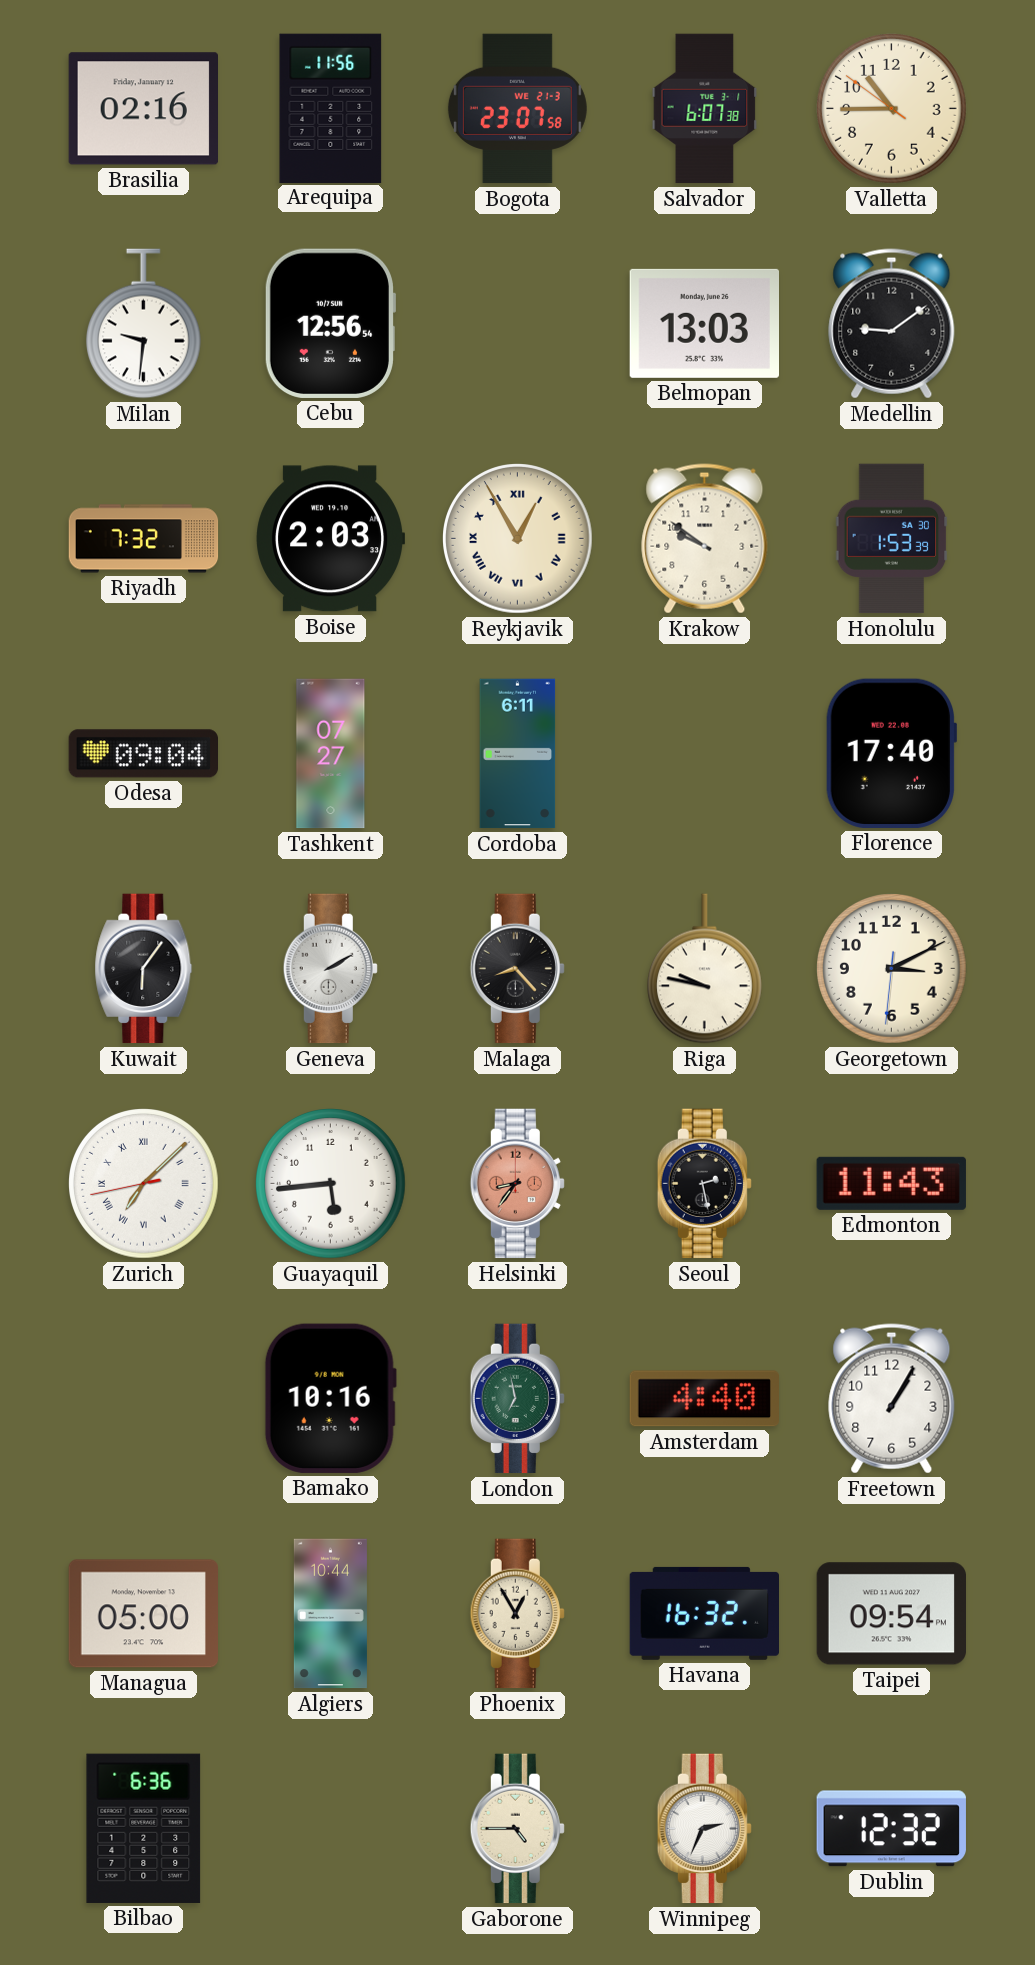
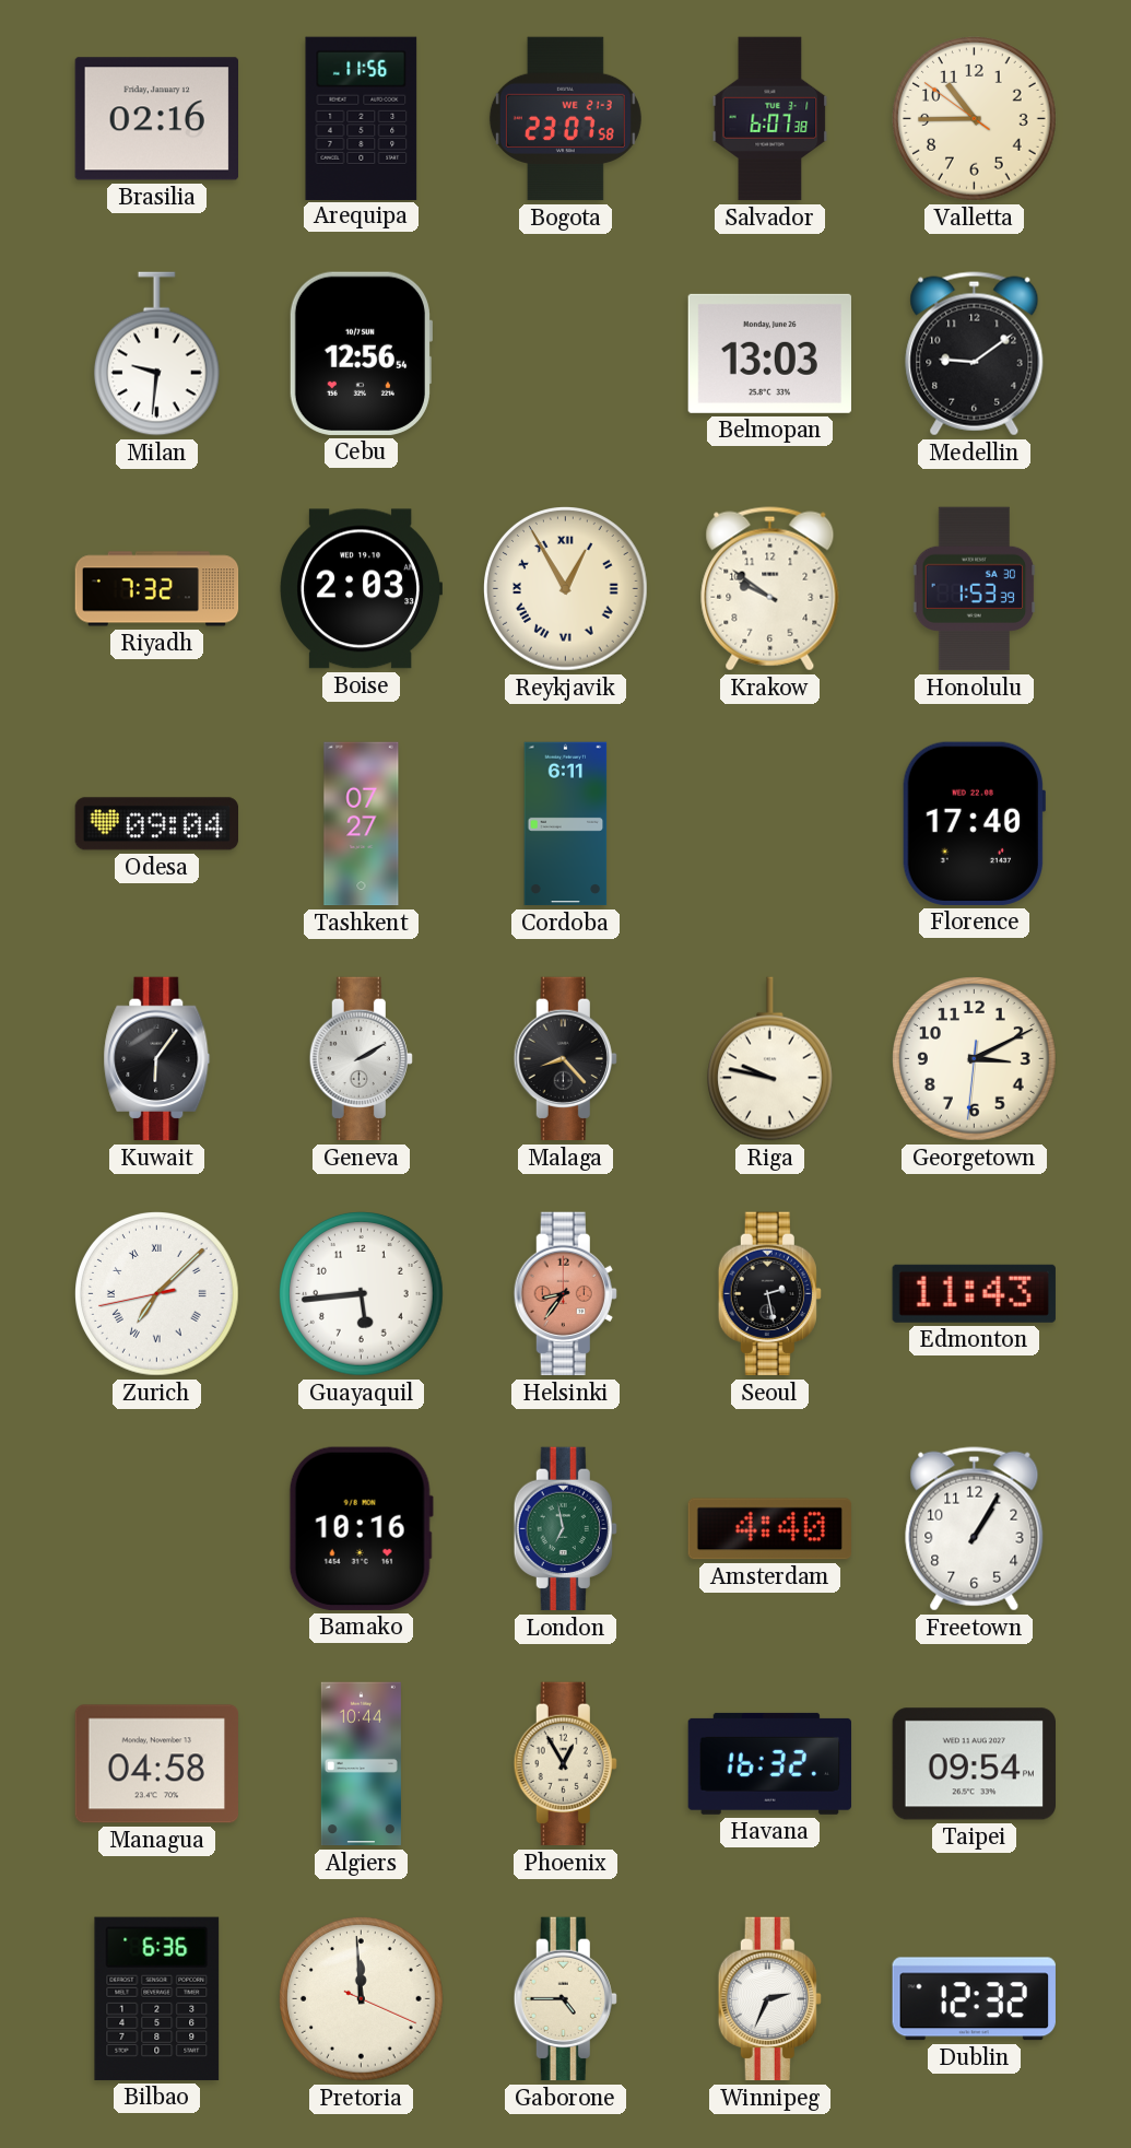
Managua: 05:00 -> 04:58 (156, 1764)
Pretoria: none -> 11:59 (362, 1999)
